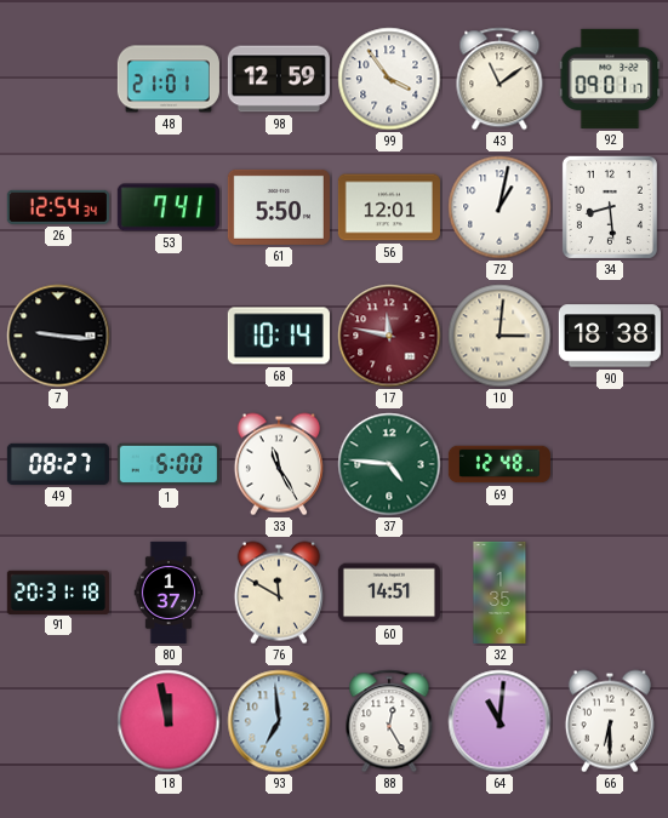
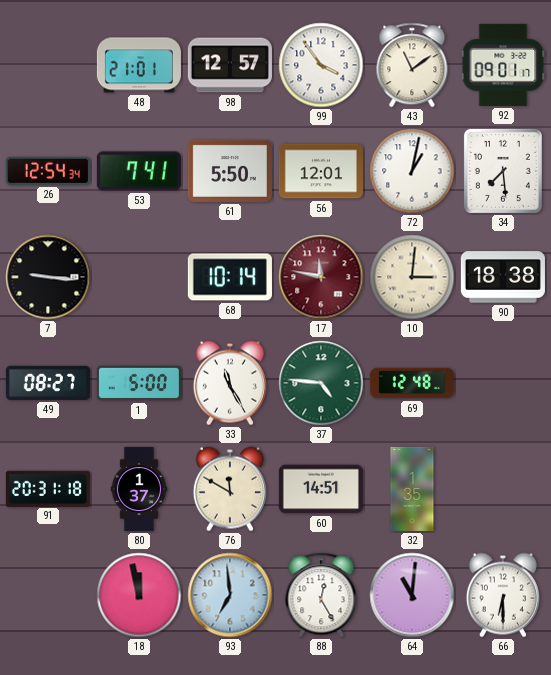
98: 12:59 -> 12:57 (230, 65)
34: 8:29 -> 7:29 (503, 171)
